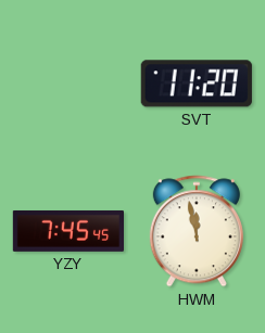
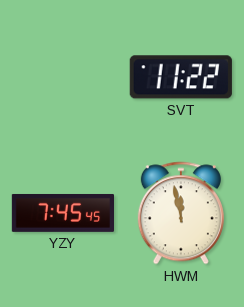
SVT: 11:20 -> 11:22 (181, 77)
